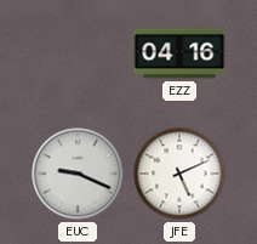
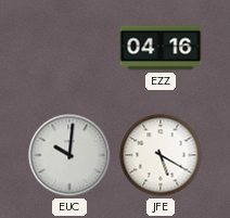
EUC: 9:19 -> 10:01 (69, 155)
JFE: 5:11 -> 5:20 (161, 155)
